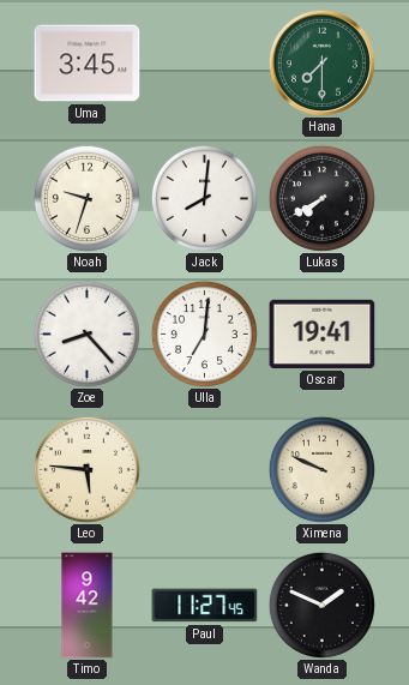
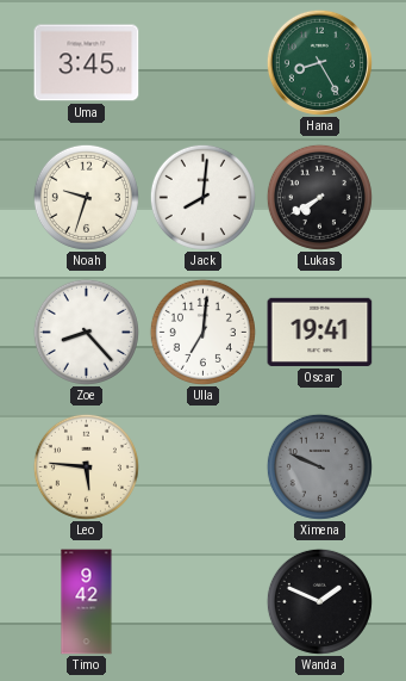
Hana: 7:30 -> 8:25 (319, 62)
Ximena dial: cream -> grey (319, 466)
Paul: 11:27 -> none (205, 606)
